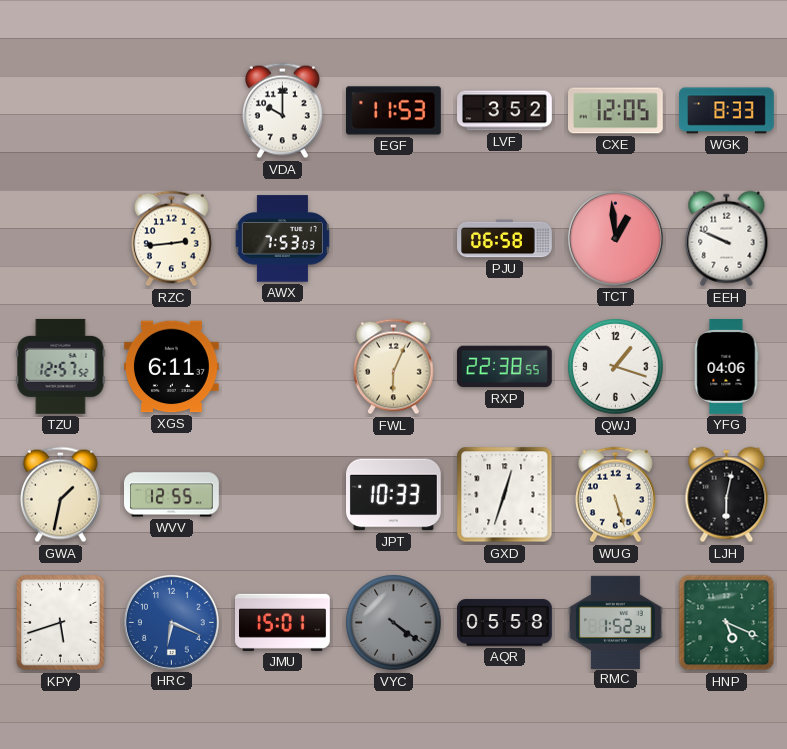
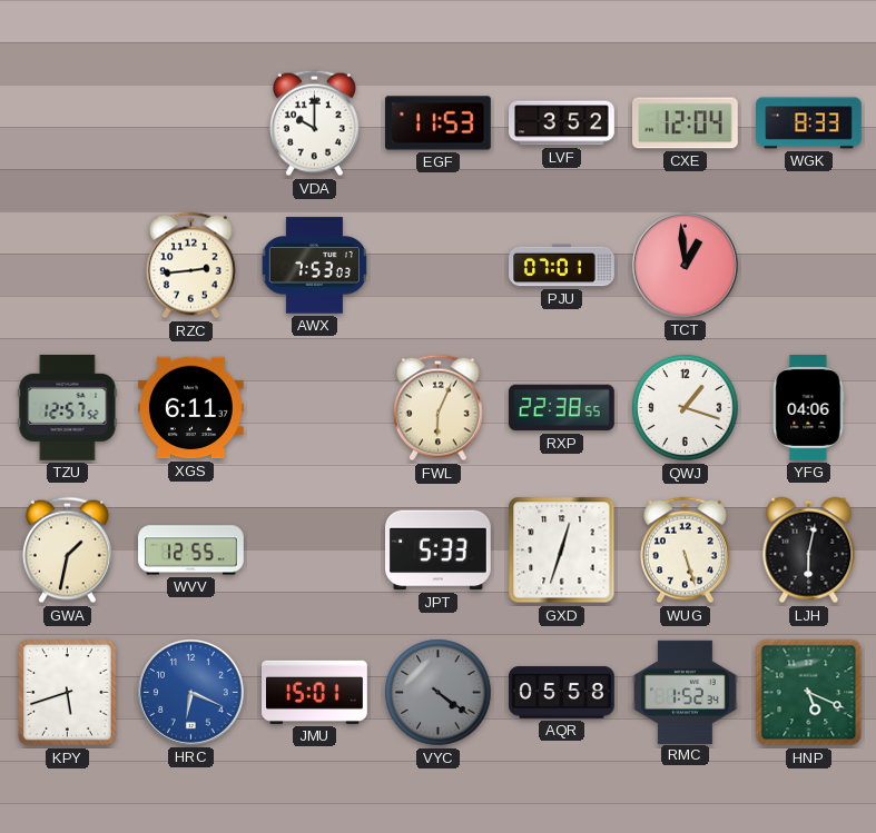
CXE: 12:05 -> 12:04 (686, 123)
PJU: 06:58 -> 07:01 (562, 266)
EEH: 9:49 -> none (727, 239)
JPT: 10:33 -> 5:33 (439, 551)
